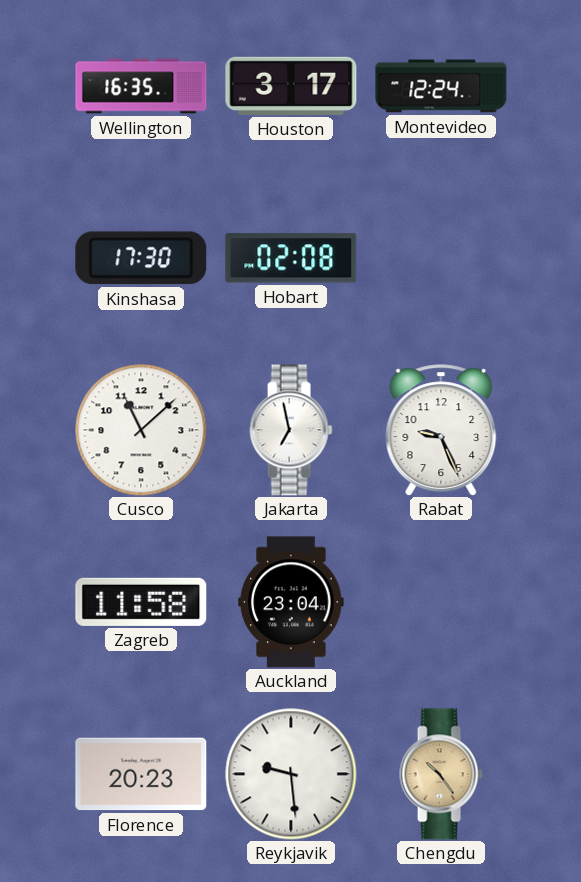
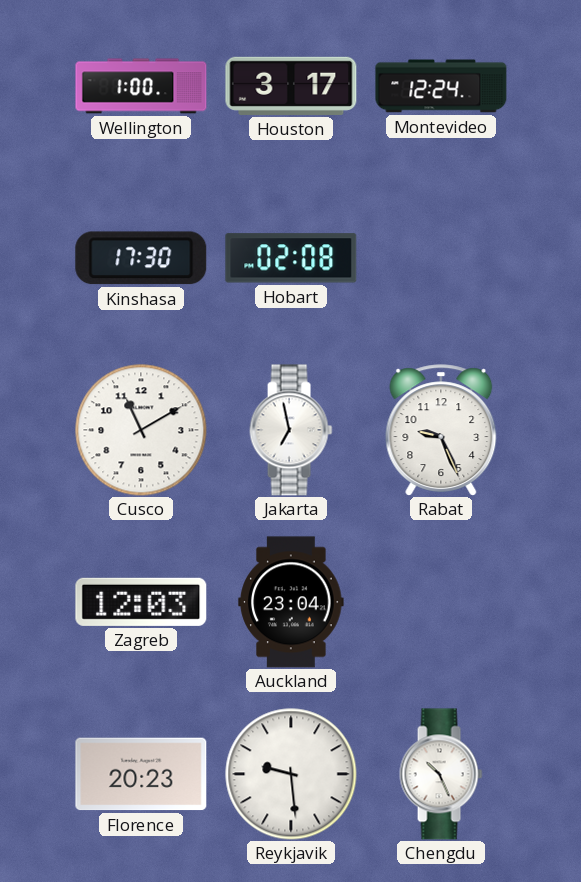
Wellington: 16:35 -> 1:00 (141, 86)
Cusco: 11:08 -> 11:10 (141, 430)
Zagreb: 11:58 -> 12:03 (141, 602)
Chengdu: 10:24 -> 10:26 (441, 774)
Chengdu dial: champagne -> white (441, 774)
